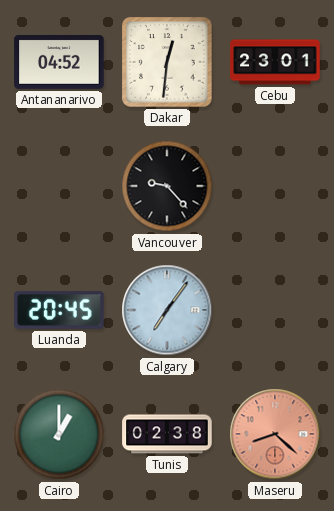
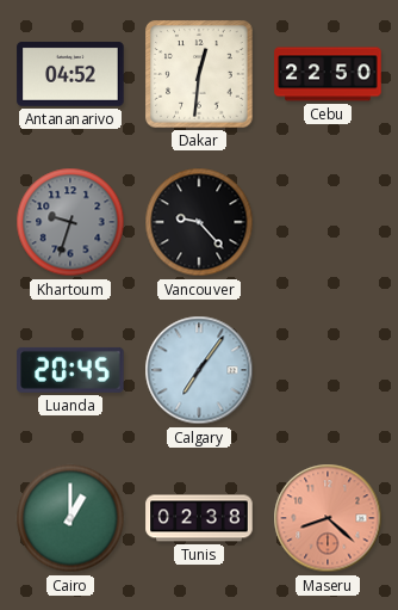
Cebu: 23:01 -> 22:50 (328, 74)
Khartoum: none -> 9:33 (70, 222)
